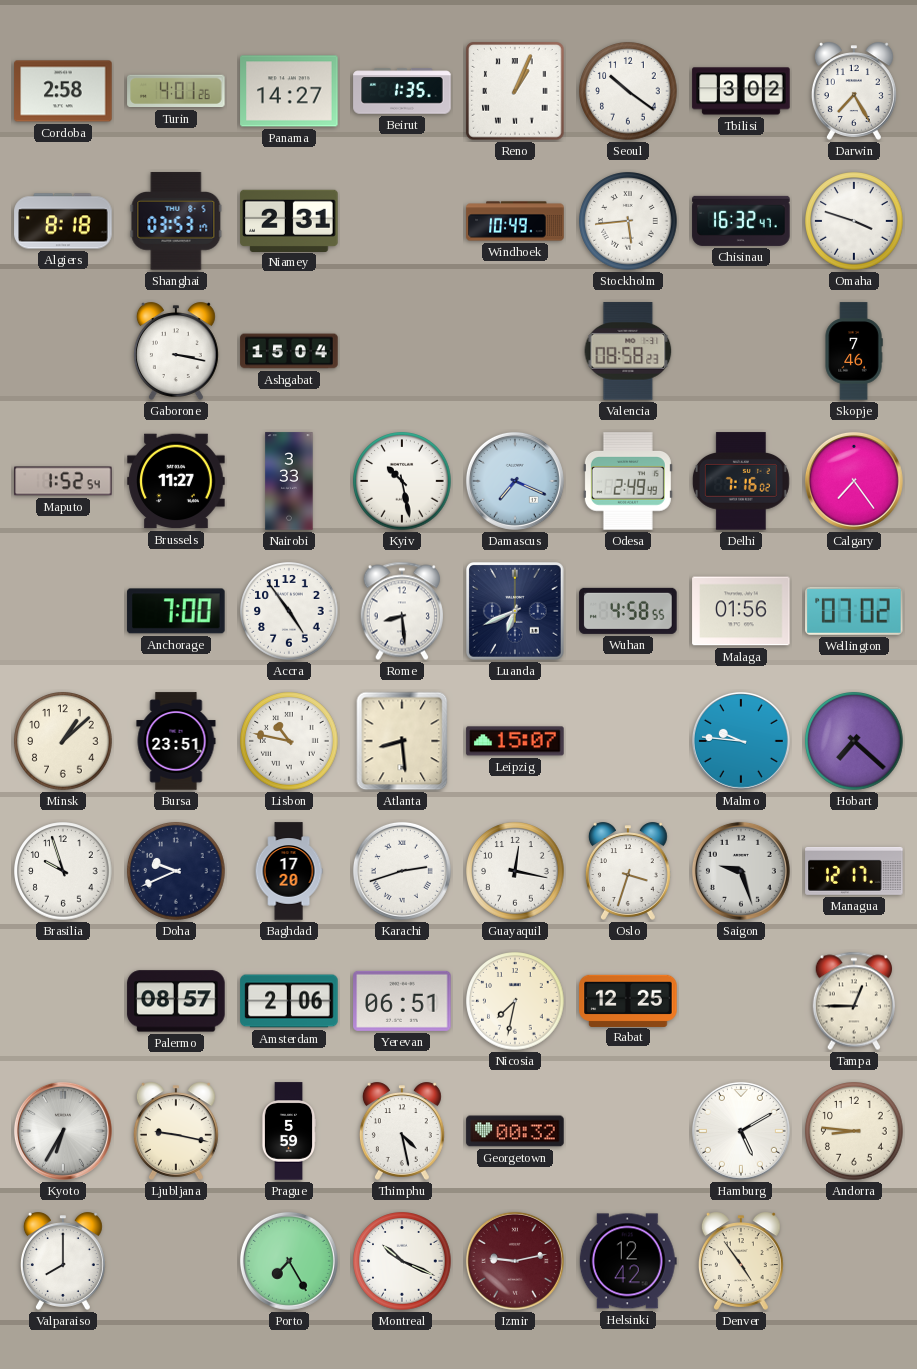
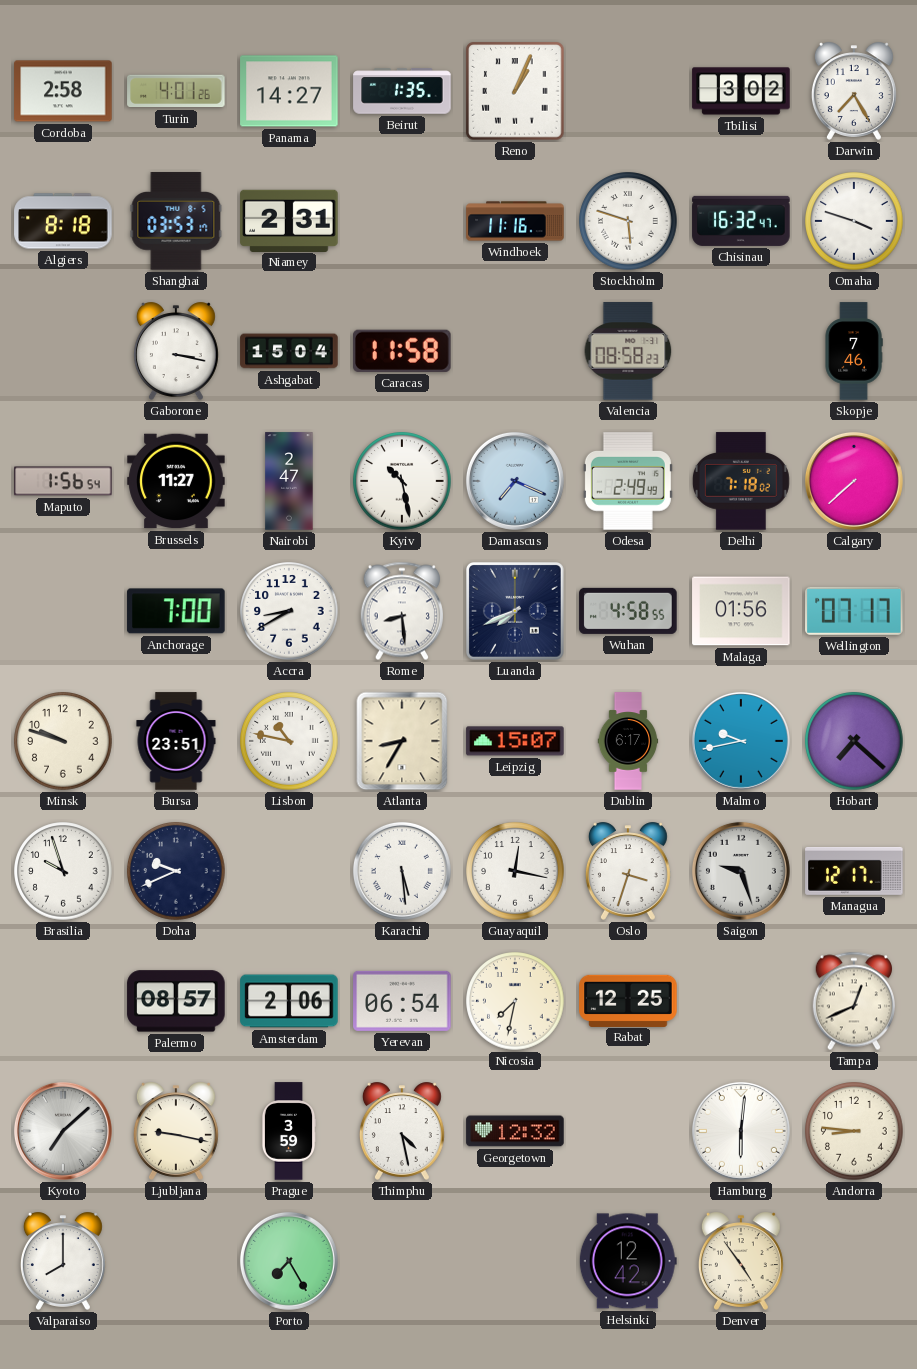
Seoul: 10:21 -> none (628, 91)
Windhoek: 10:49 -> 11:16 (515, 221)
Stockholm: 5:44 -> 5:48 (628, 221)
Caracas: none -> 11:58 (403, 351)
Maputo: 1:52 -> 1:56 (63, 481)
Nairobi: 3:33 -> 2:47 (289, 481)
Delhi: 7:16 -> 7:18 (741, 481)
Calgary: 7:24 -> 7:38 (854, 481)
Accra: 4:54 -> 8:40 (289, 611)
Luanda: 6:41 -> 7:41 (516, 612)
Wellington: 07:02 -> 07:17 (854, 611)
Minsk: 1:08 -> 9:48 (63, 741)
Atlanta: 8:29 -> 8:35 (402, 741)
Dublin: none -> 6:17 (628, 741)
Malmo: 9:46 -> 9:43 (741, 741)
Baghdad: 17:20 -> none (289, 871)
Karachi: 2:42 -> 5:29 (402, 871)
Yerevan: 06:51 -> 06:54 (402, 1001)
Tampa: 12:45 -> 12:41 (853, 1001)
Kyoto: 6:35 -> 7:08 (63, 1131)
Prague: 5:59 -> 3:59 (289, 1131)
Georgetown: 00:32 -> 12:32 (515, 1131)
Hamburg: 5:10 -> 6:01 (741, 1131)
Montreal: 10:19 -> none (402, 1261)
Izmir: 9:13 -> none (515, 1261)
